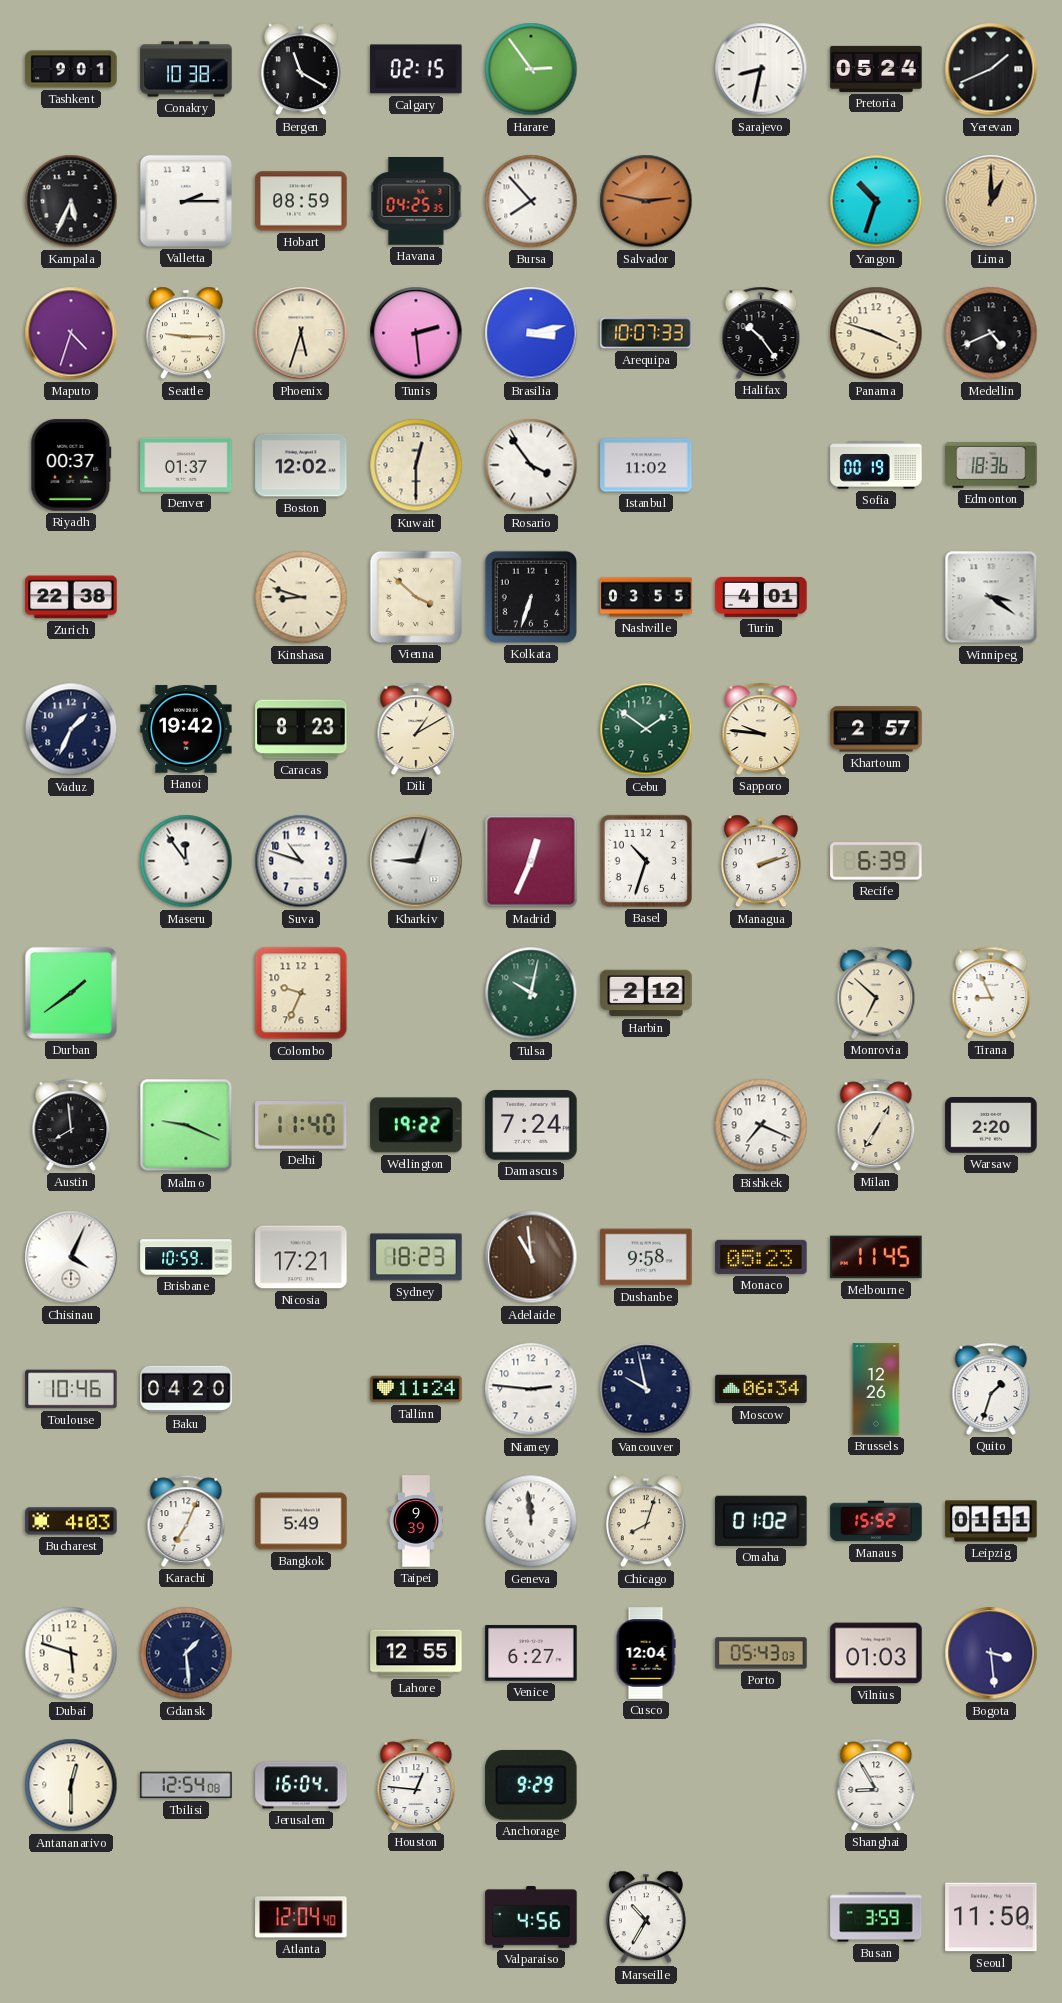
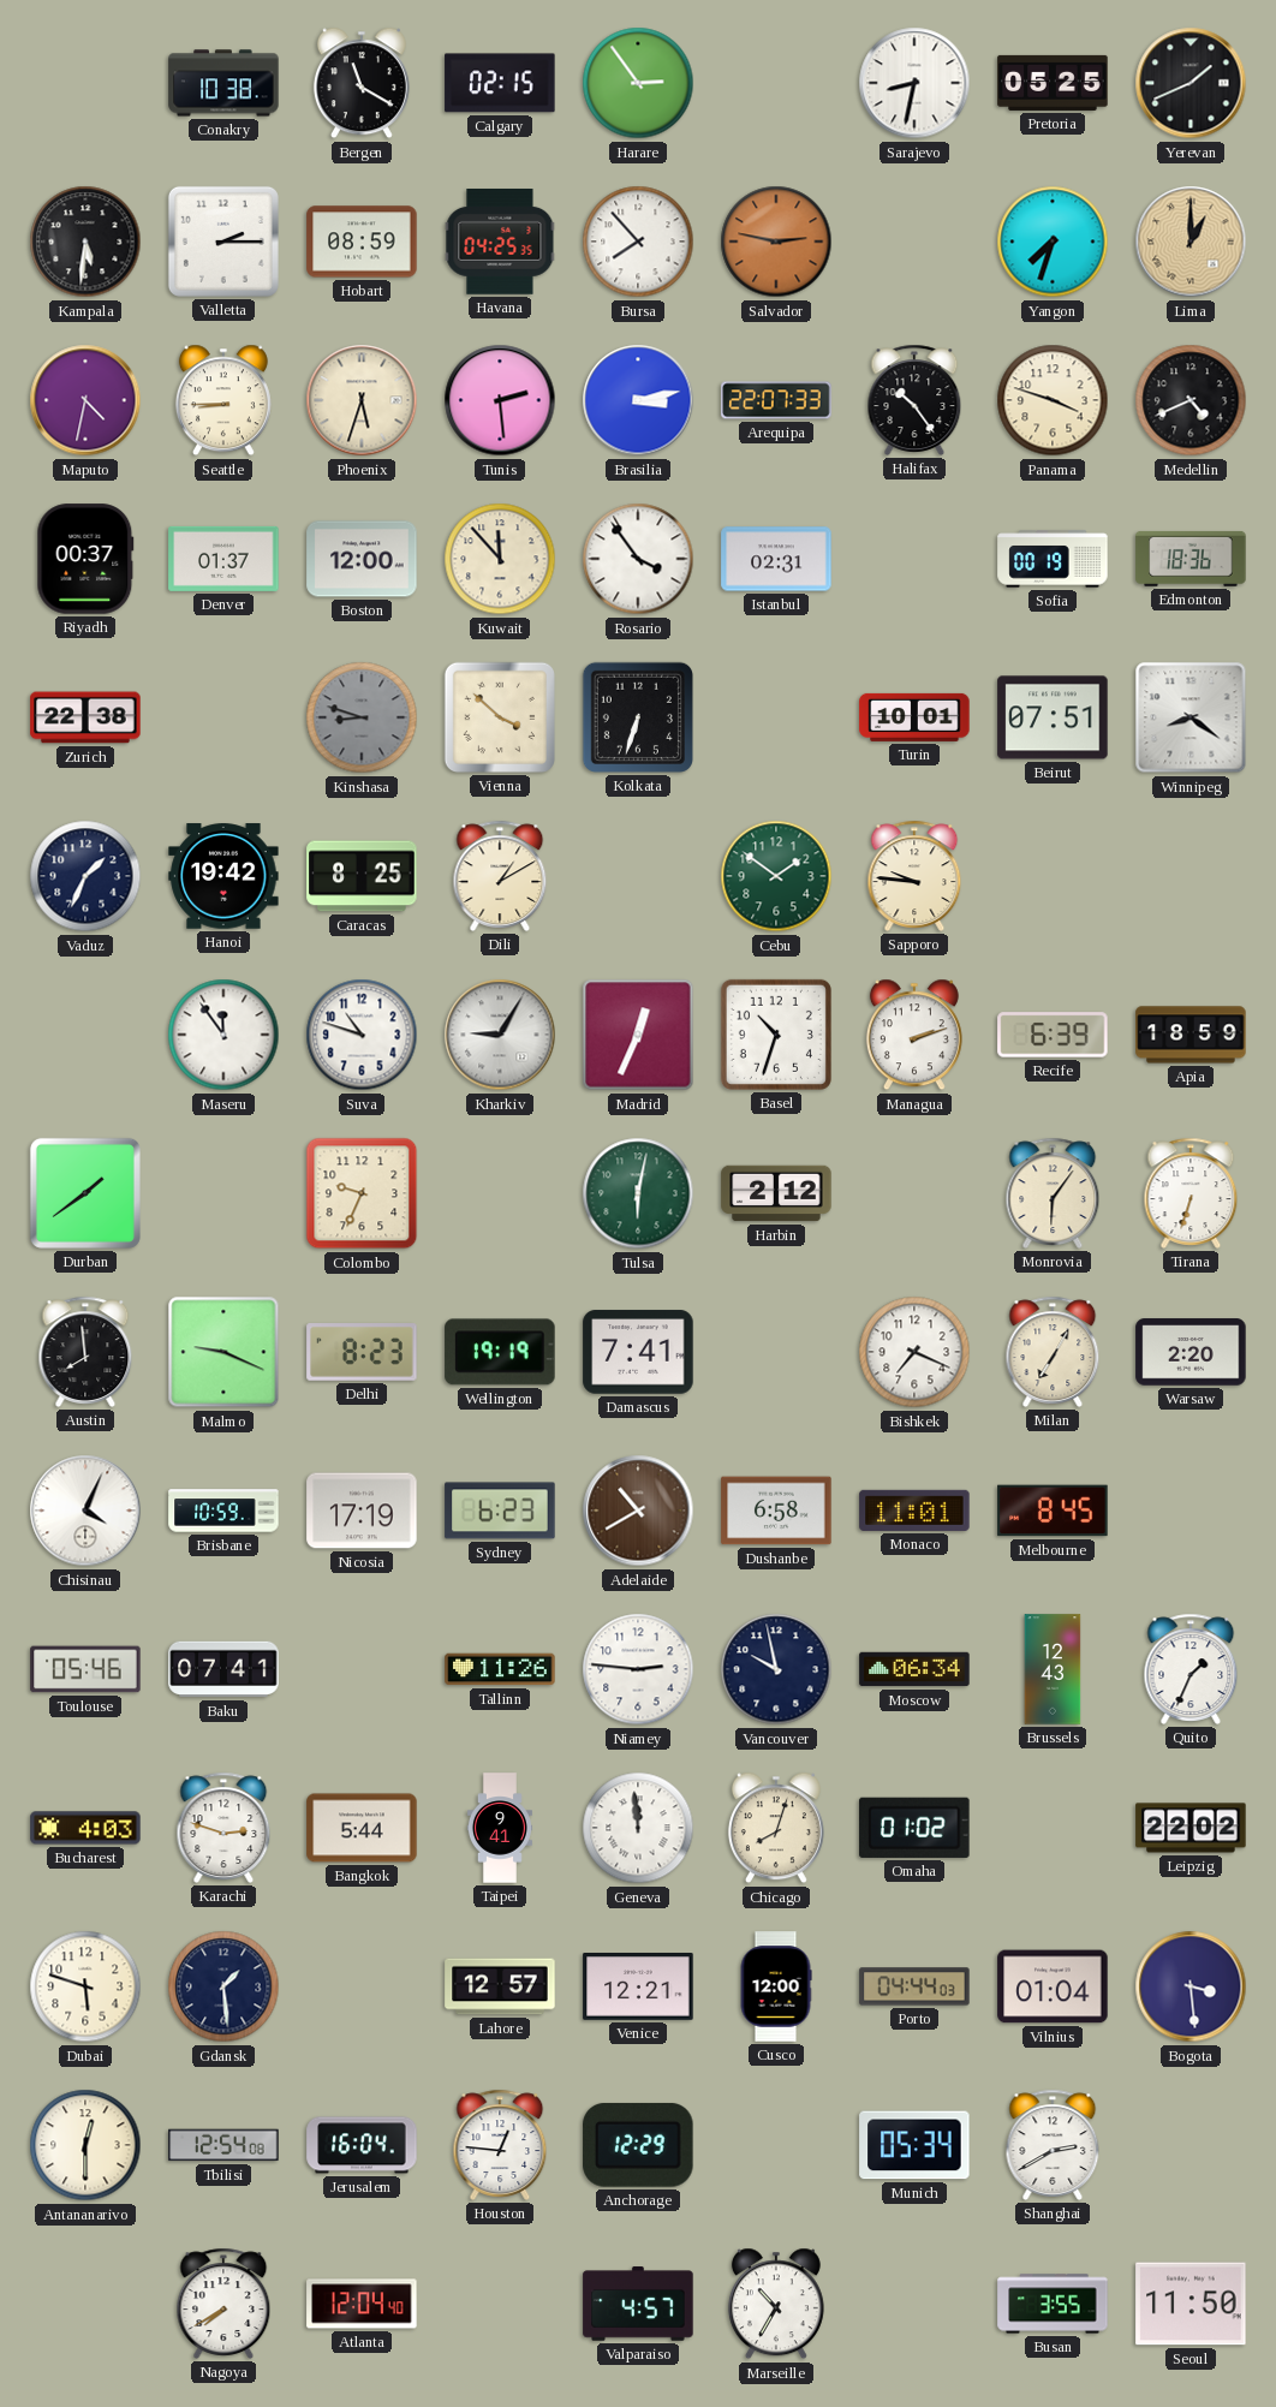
Tashkent: 9:01 -> none (71, 69)
Pretoria: 05:24 -> 05:25 (1053, 83)
Kampala: 5:34 -> 5:31 (85, 242)
Yangon: 10:33 -> 7:33 (1053, 242)
Maputo: 4:33 -> 4:32 (85, 400)
Seattle: 9:15 -> 8:45 (223, 400)
Arequipa: 10:07 -> 22:07 (776, 400)
Boston: 12:02 -> 12:00 (362, 559)
Kuwait: 12:30 -> 11:53 (500, 559)
Istanbul: 11:02 -> 02:31 (776, 559)
Kinshasa dial: cream -> grey (362, 717)
Nashville: 03:55 -> none (646, 597)
Turin: 4:01 -> 10:01 (914, 717)
Beirut: none -> 07:51 (1053, 717)
Winnipeg: 3:21 -> 8:21 (1191, 717)
Caracas: 8:23 -> 8:25 (362, 876)
Khartoum: 2:57 -> none (876, 729)
Kharkiv: 9:03 -> 9:05 (500, 1035)
Apia: none -> 18:59 (1191, 1035)
Tulsa: 10:02 -> 6:02 (638, 1193)
Monrovia: 6:52 -> 6:06 (1053, 1193)
Tirana: 8:56 -> 6:33 (1191, 1193)
Delhi: 11:40 -> 8:23 (362, 1352)
Wellington: 19:22 -> 19:19 (500, 1352)
Damascus: 7:24 -> 7:41 (638, 1352)
Nicosia: 17:21 -> 17:19 (362, 1511)
Sydney: 18:23 -> 6:23 (500, 1511)
Adelaide: 10:59 -> 10:40 (638, 1511)
Dushanbe: 9:58 -> 6:58 (776, 1511)
Monaco: 05:23 -> 11:01 (914, 1511)
Melbourne: 11:45 -> 8:45 (1053, 1511)
Toulouse: 10:46 -> 05:46 (85, 1669)
Baku: 04:20 -> 07:41 (223, 1669)
Tallinn: 11:24 -> 11:26 (500, 1669)
Brussels: 12:26 -> 12:43 (1053, 1669)
Quito: 1:33 -> 1:34 (1191, 1669)
Karachi: 7:04 -> 2:48 (223, 1828)
Bangkok: 5:49 -> 5:44 (362, 1828)
Taipei: 9:39 -> 9:41 (500, 1828)
Manaus: 15:52 -> none (876, 1521)
Leipzig: 01:11 -> 22:02 (1191, 1828)
Lahore: 12:55 -> 12:57 (500, 1986)
Venice: 6:27 -> 12:21 (638, 1988)
Cusco: 12:04 -> 12:00 (776, 1986)
Porto: 05:43 -> 04:44 (914, 1986)
Vilnius: 01:03 -> 01:04 (1053, 1986)
Anchorage: 9:29 -> 12:29 (638, 2145)
Munich: none -> 05:34 (914, 2145)
Shanghai: 8:55 -> 2:40 (1053, 2145)
Nagoya: none -> 7:40 (223, 2304)
Valparaiso: 4:56 -> 4:57 (638, 2304)
Busan: 3:59 -> 3:55 (1053, 2304)
